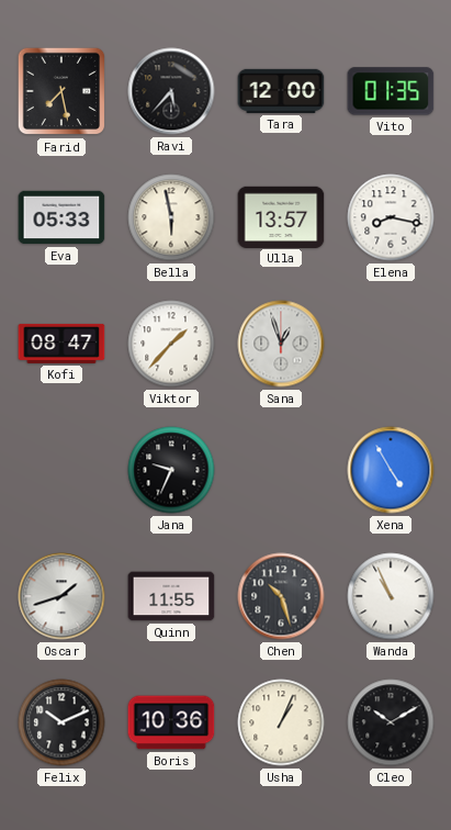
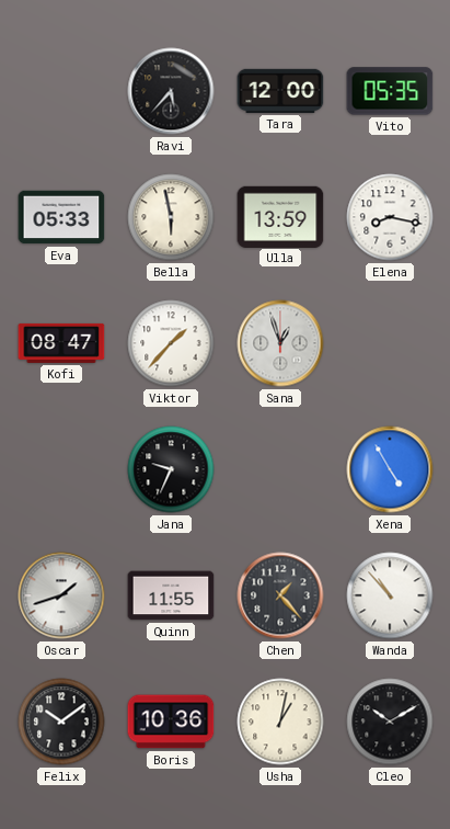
Farid: 7:28 -> none (61, 91)
Vito: 01:35 -> 05:35 (390, 91)
Ulla: 13:57 -> 13:59 (280, 216)
Chen: 10:27 -> 1:23 (280, 595)
Wanda: 10:56 -> 10:53 (390, 595)
Felix: 10:11 -> 10:09 (61, 722)
Usha: 1:04 -> 1:02 (280, 722)
